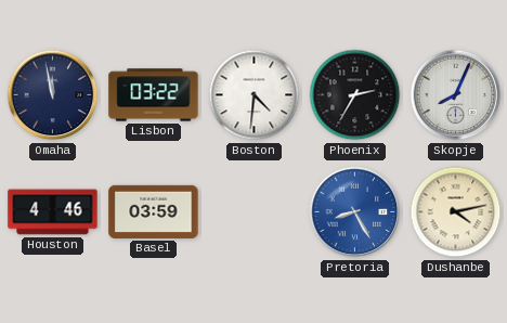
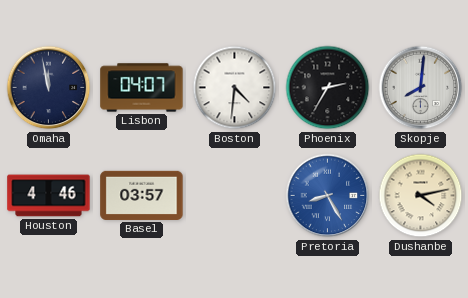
Lisbon: 03:22 -> 04:07 (142, 88)
Skopje: 8:04 -> 8:01 (421, 88)
Basel: 03:59 -> 03:57 (142, 195)
